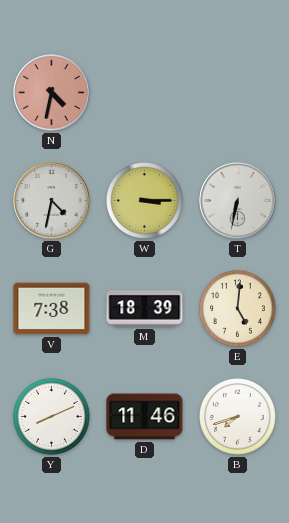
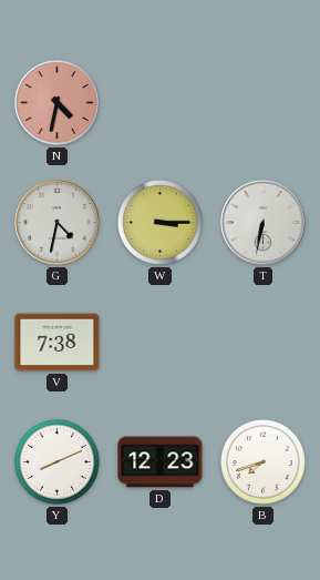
M: 18:39 -> none (145, 309)
E: 5:01 -> none (238, 309)
D: 11:46 -> 12:23 (161, 462)
